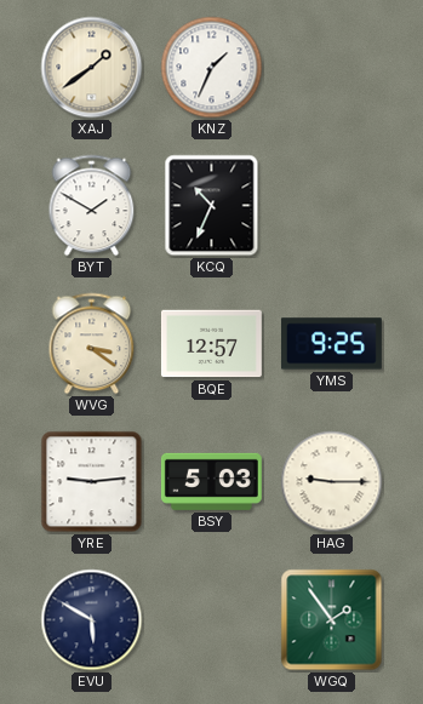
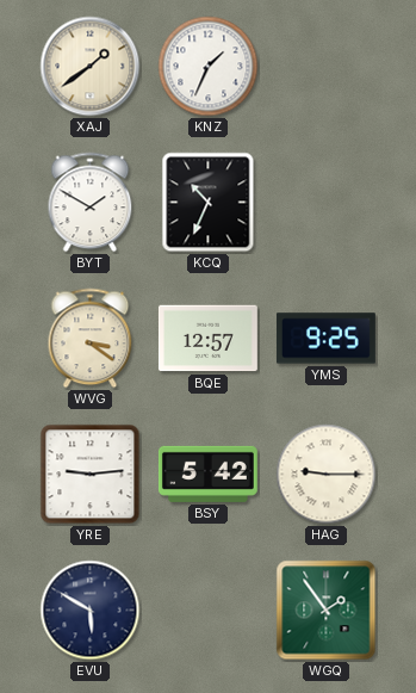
BSY: 5:03 -> 5:42 (207, 474)
